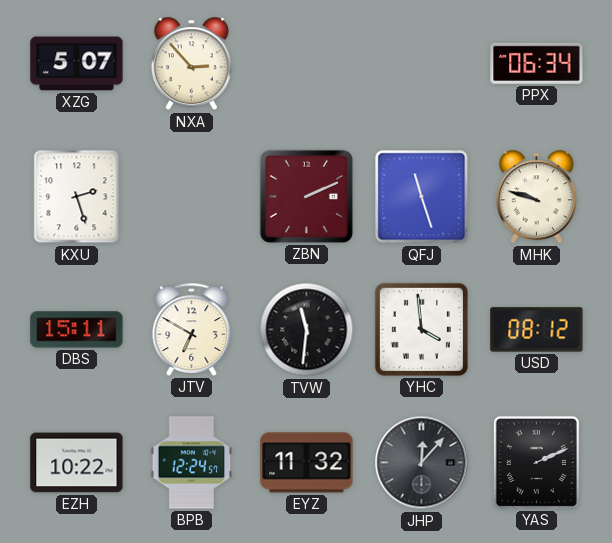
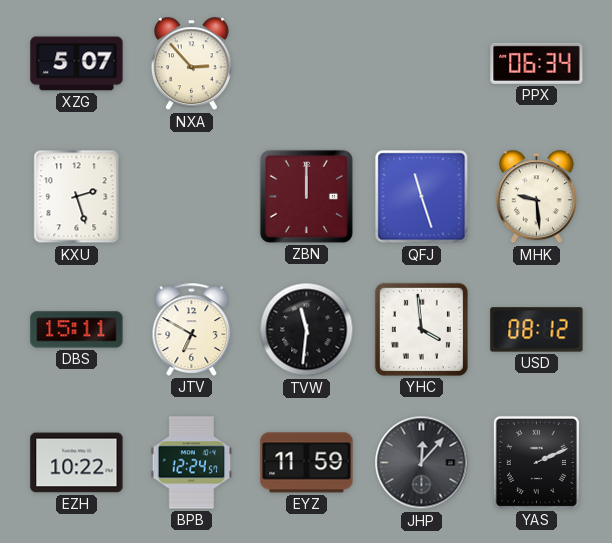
ZBN: 2:11 -> 12:00 (306, 196)
MHK: 9:48 -> 9:29 (536, 197)
EYZ: 11:32 -> 11:59 (307, 463)
